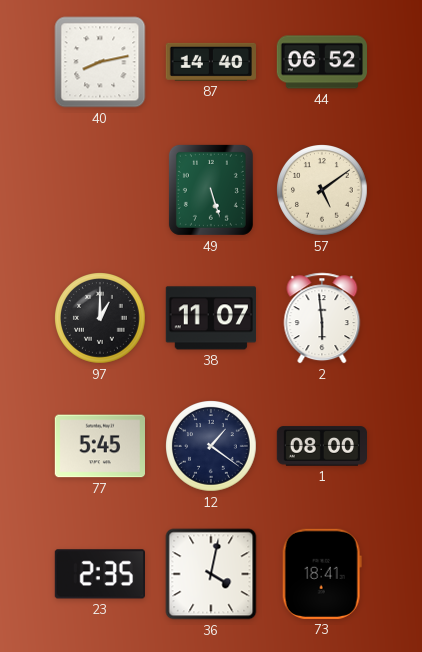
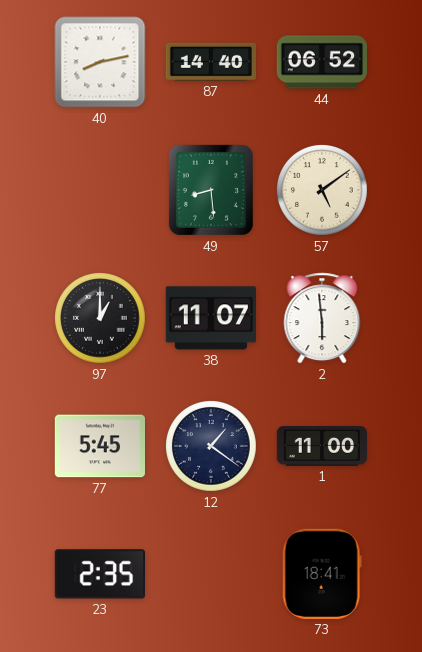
49: 5:27 -> 8:29 (211, 190)
1: 08:00 -> 11:00 (321, 446)
36: 4:02 -> none (211, 574)
